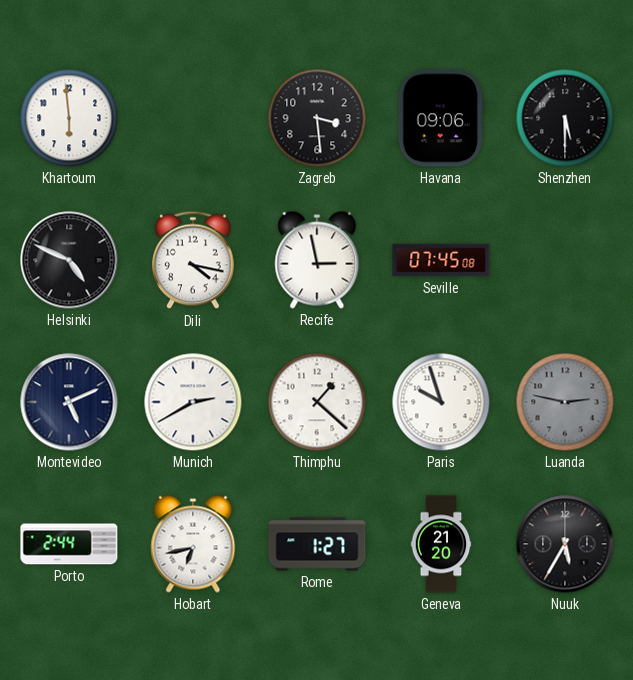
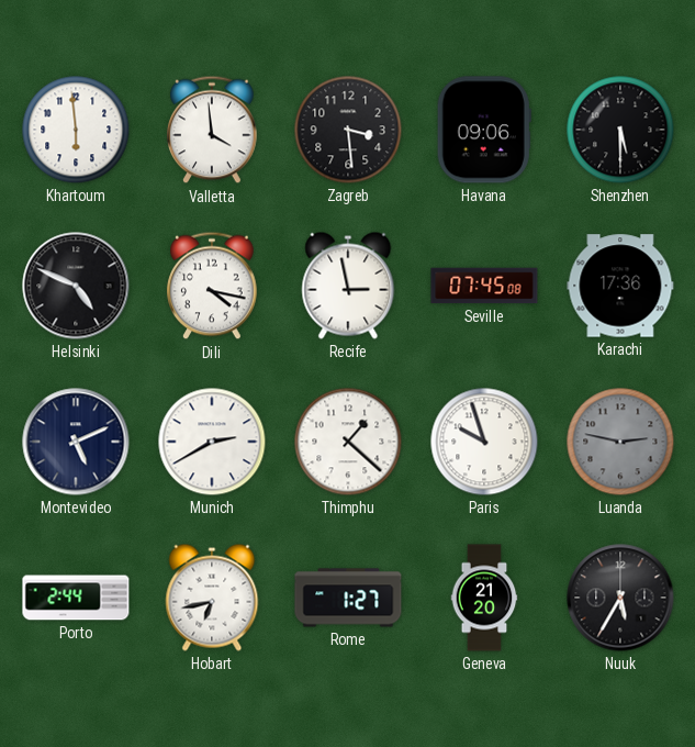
Valletta: none -> 3:59 (212, 130)
Karachi: none -> 17:36 (620, 286)
